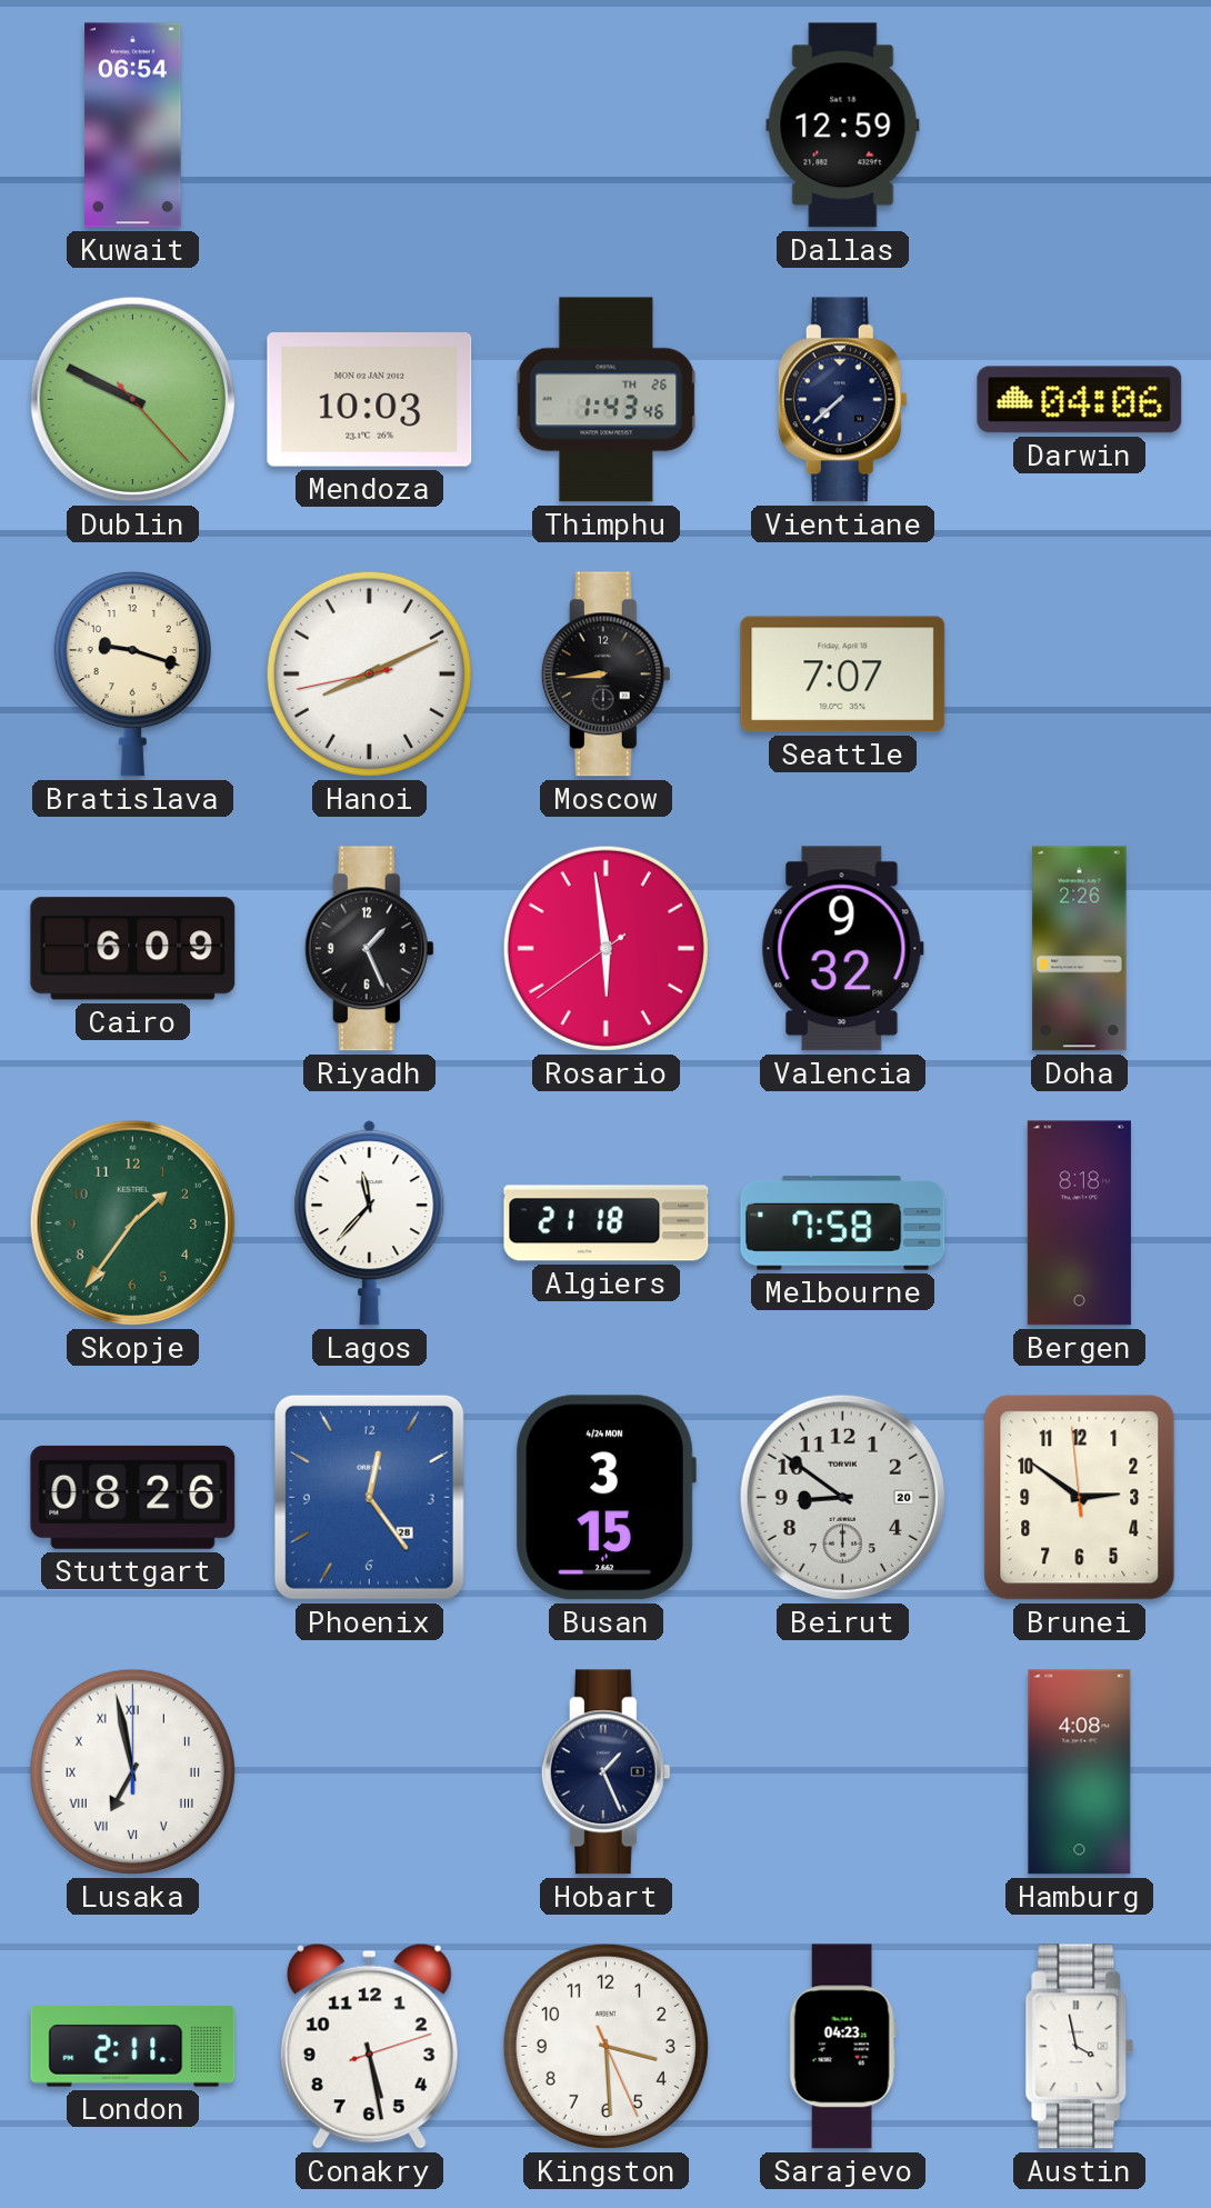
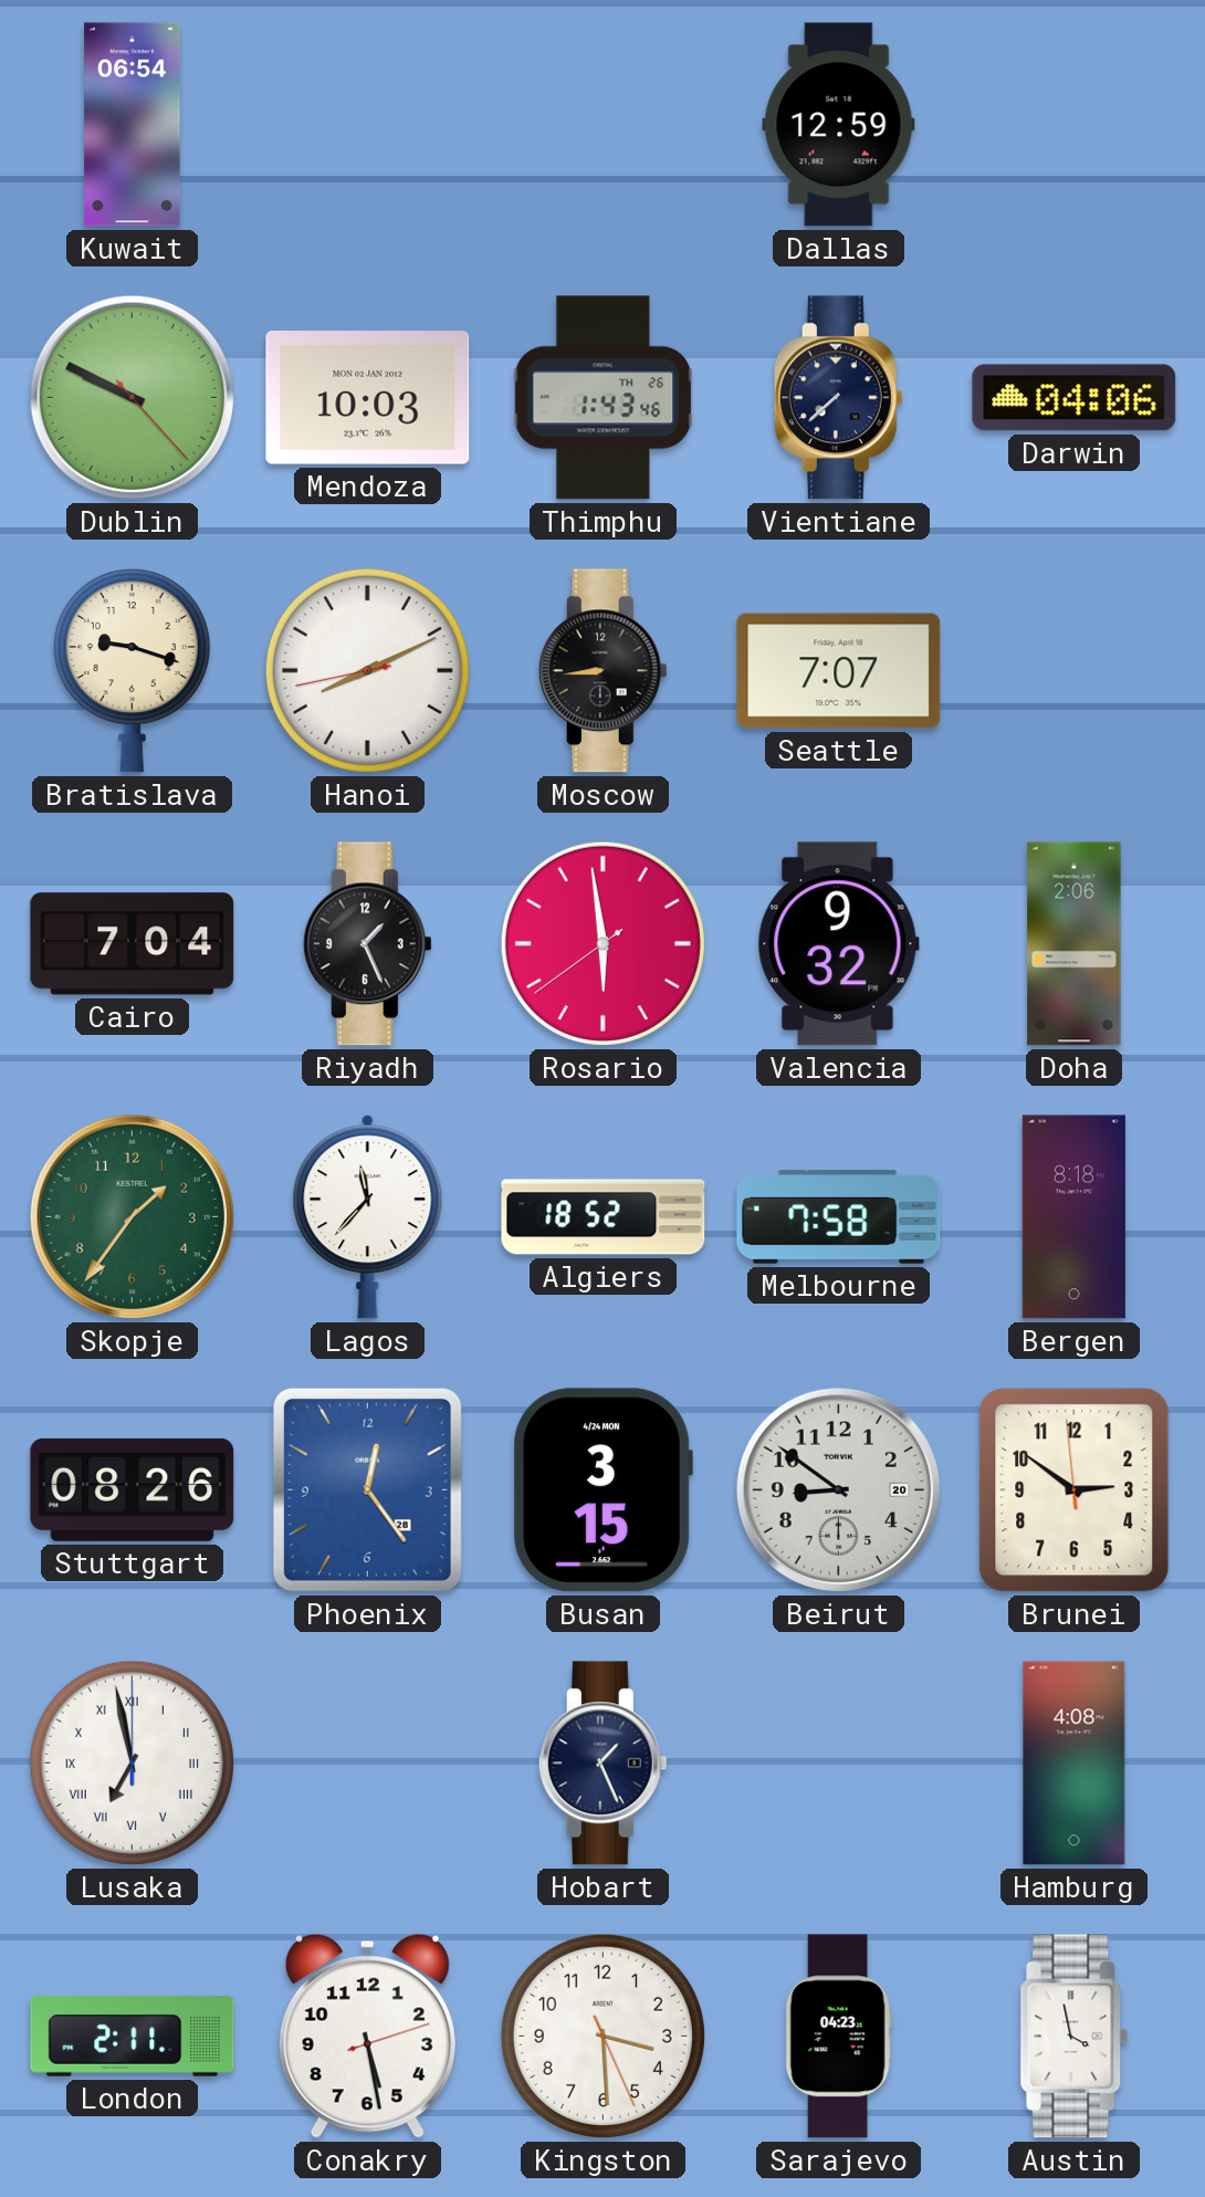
Cairo: 6:09 -> 7:04 (133, 944)
Doha: 2:26 -> 2:06 (1075, 944)
Algiers: 21:18 -> 18:52 (604, 1217)
